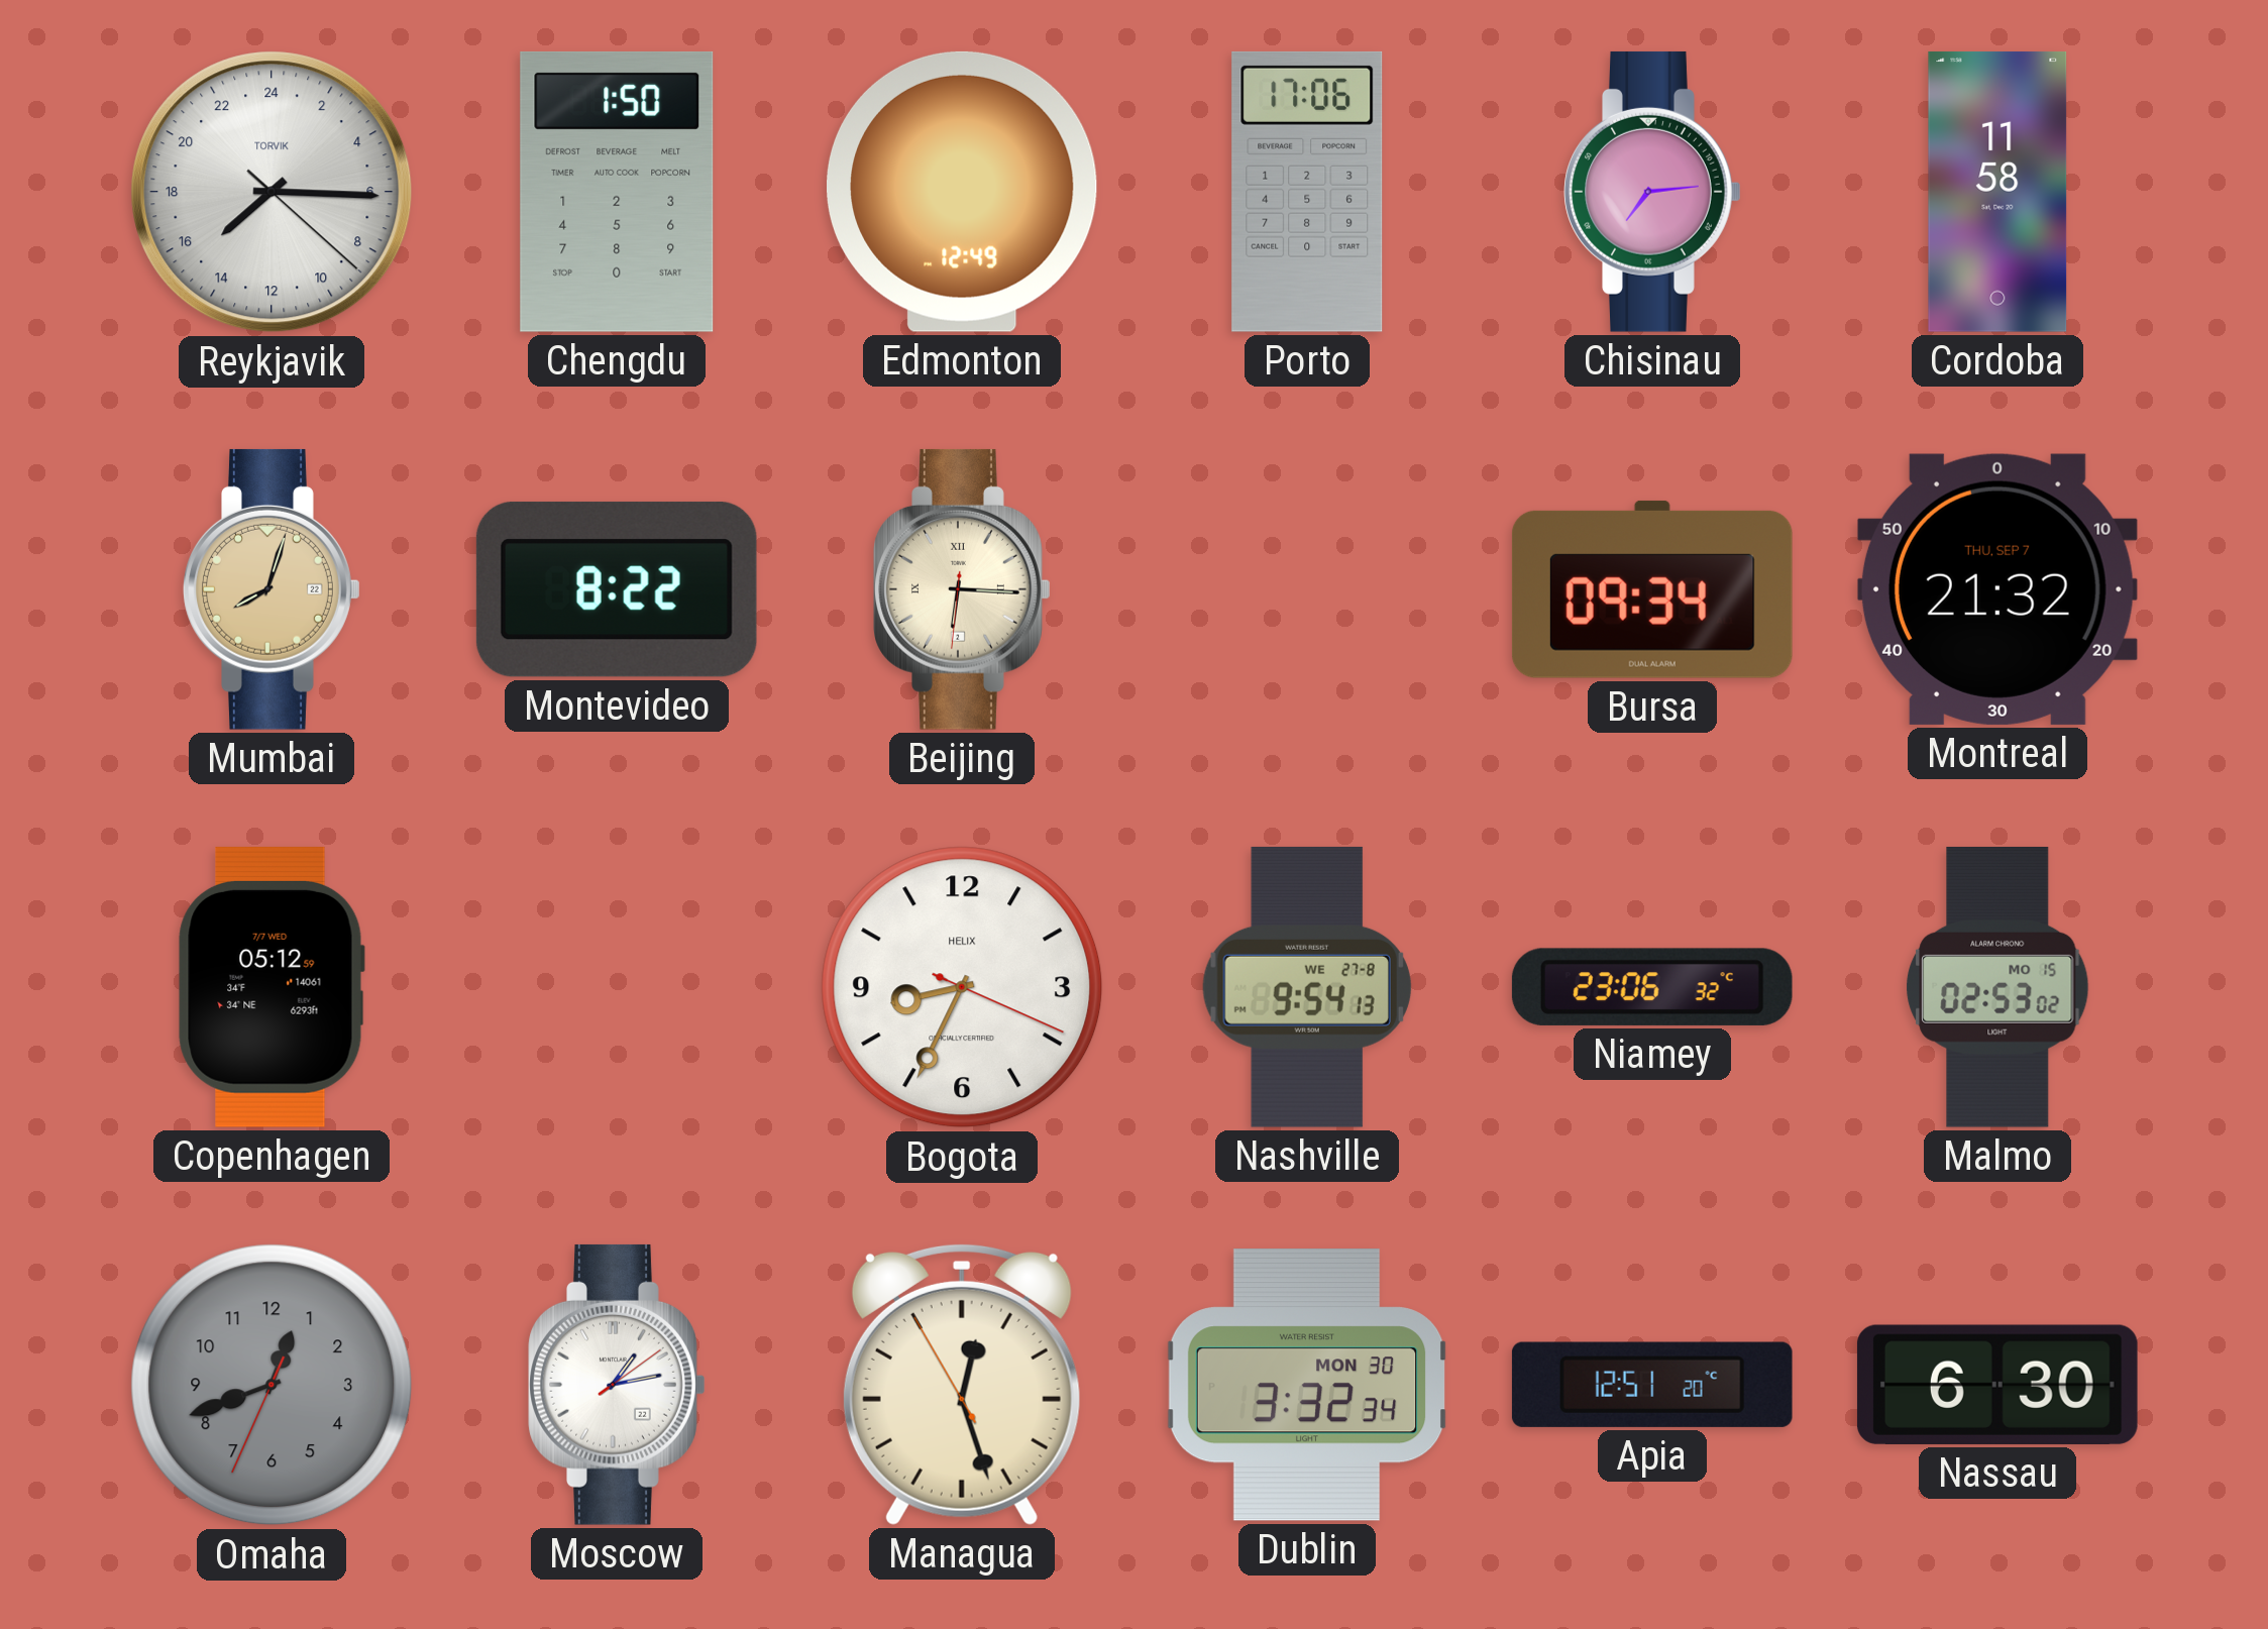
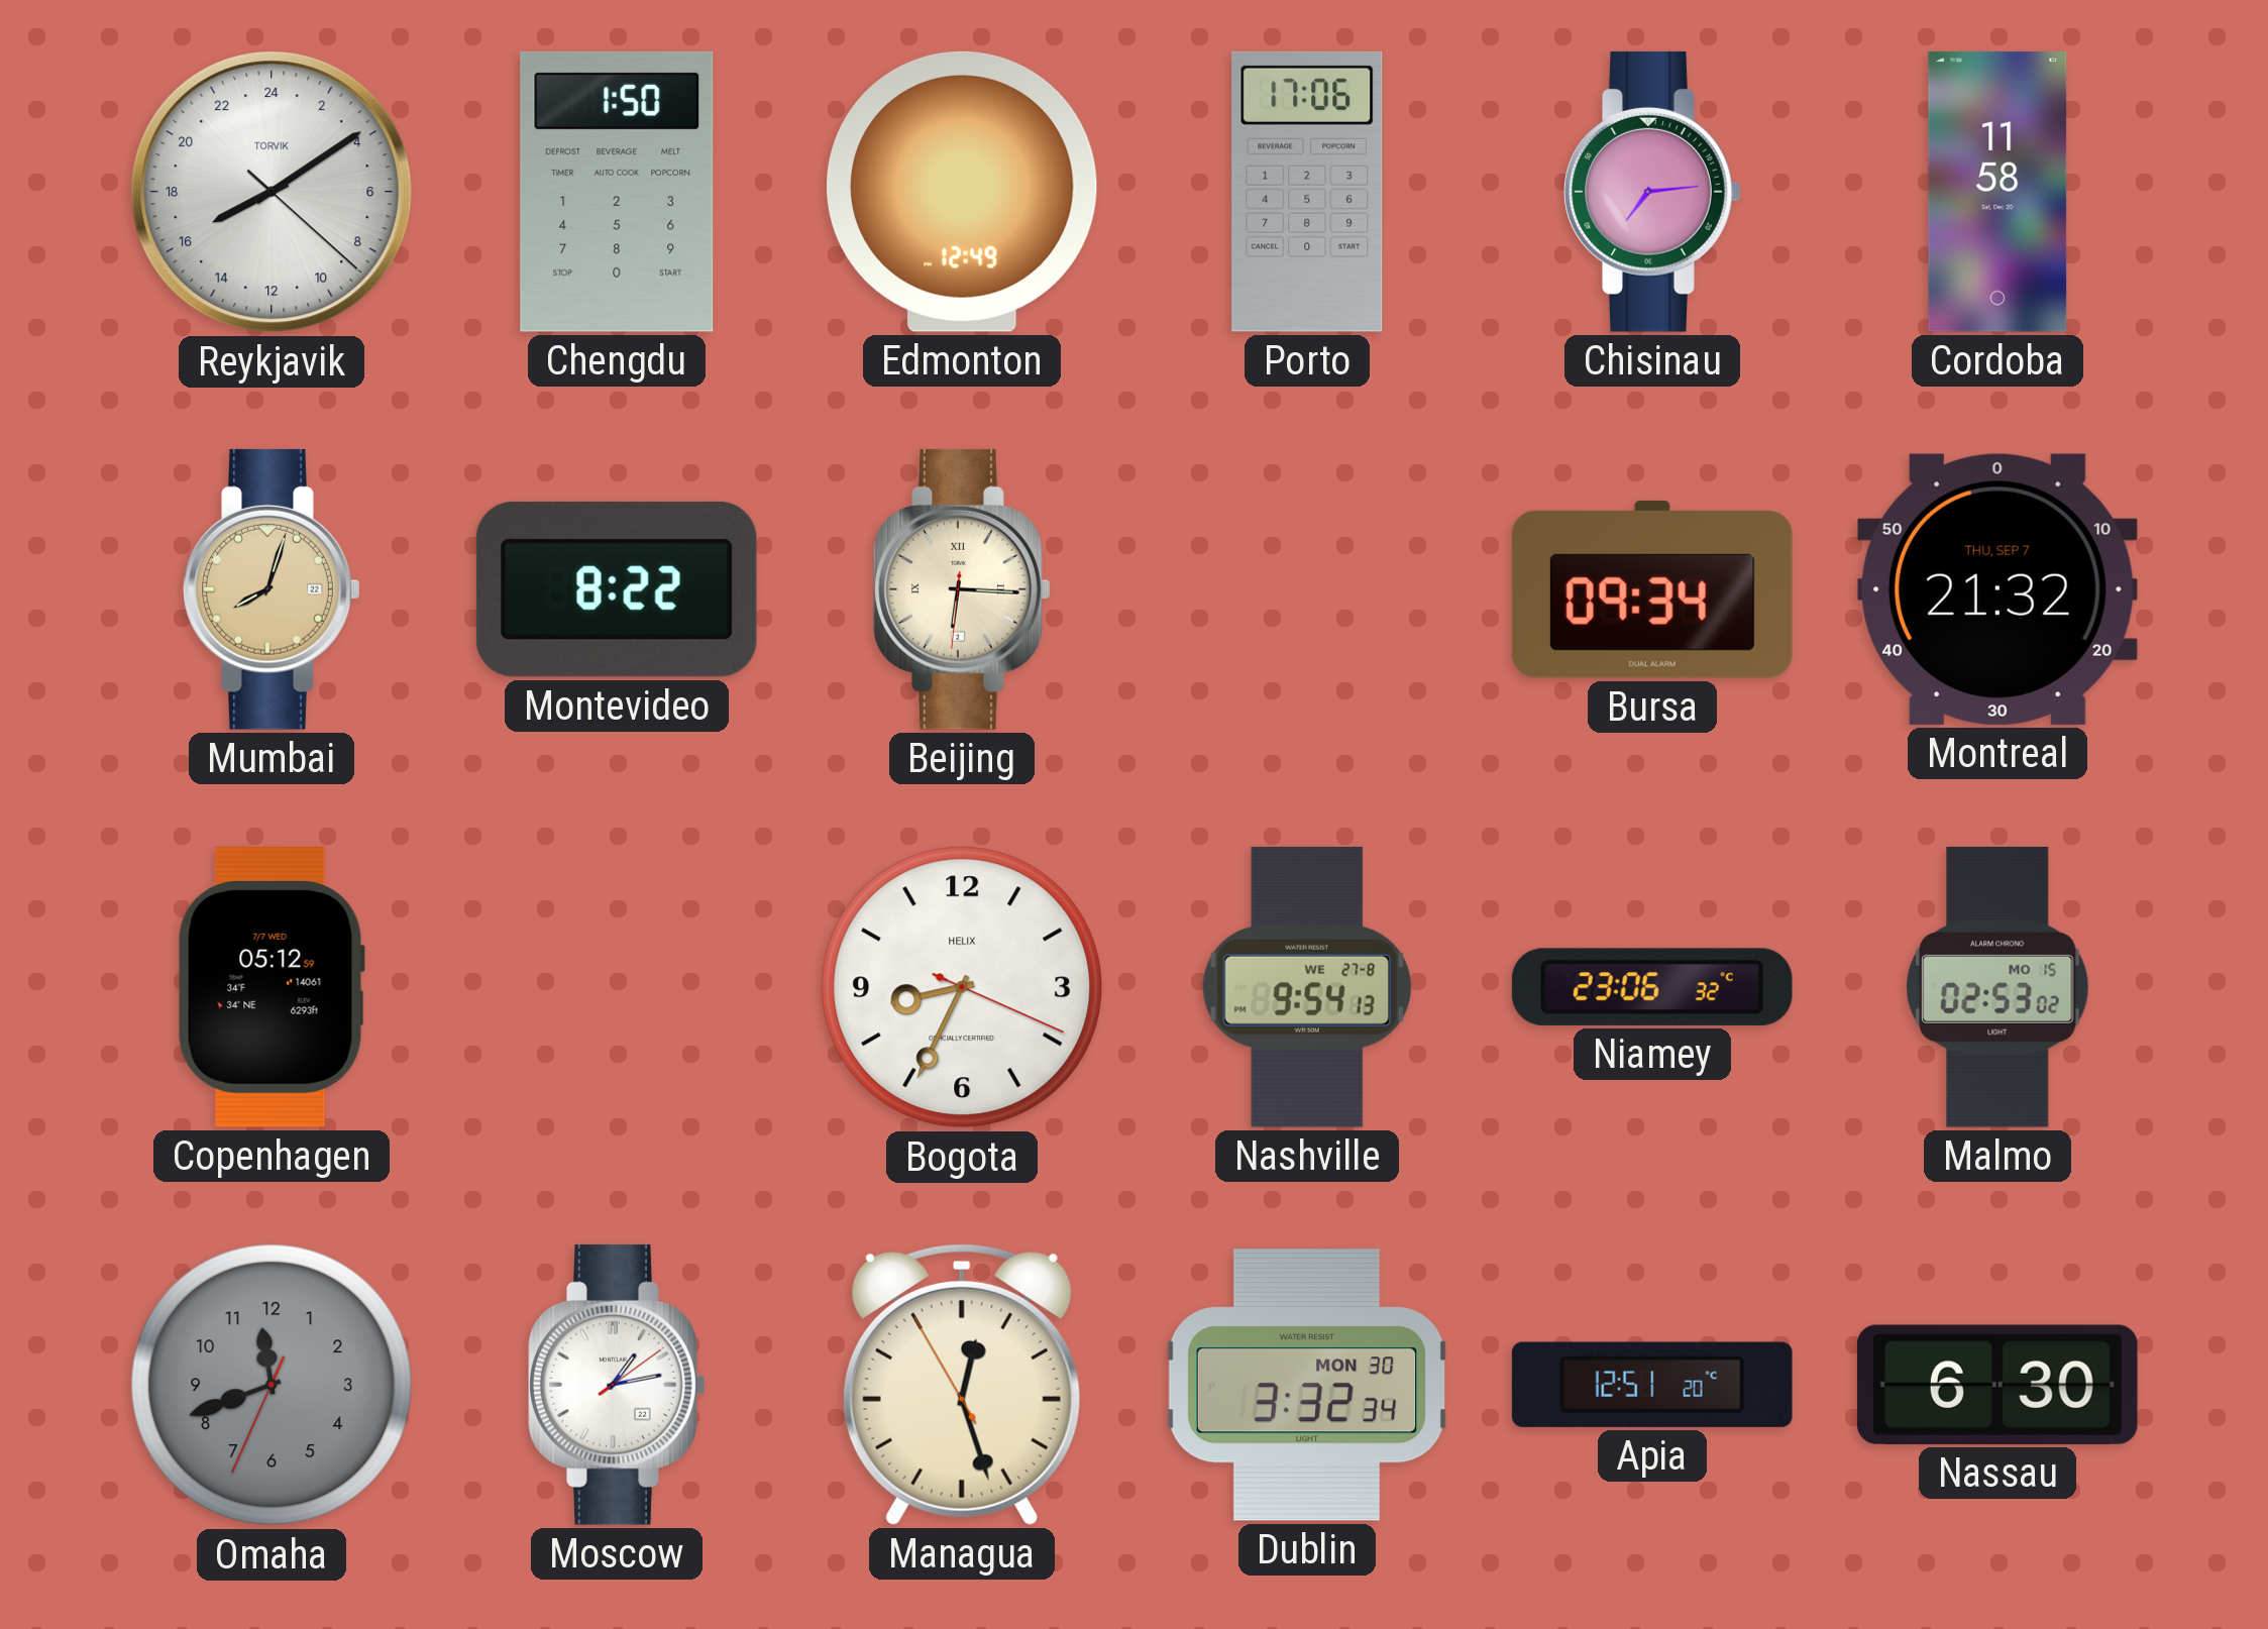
Reykjavik: 15:15 -> 16:09 (272, 192)
Omaha: 12:41 -> 11:41 (272, 1385)
